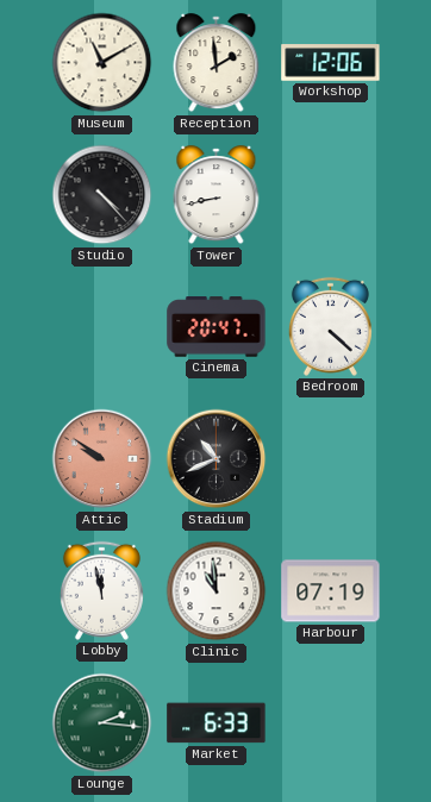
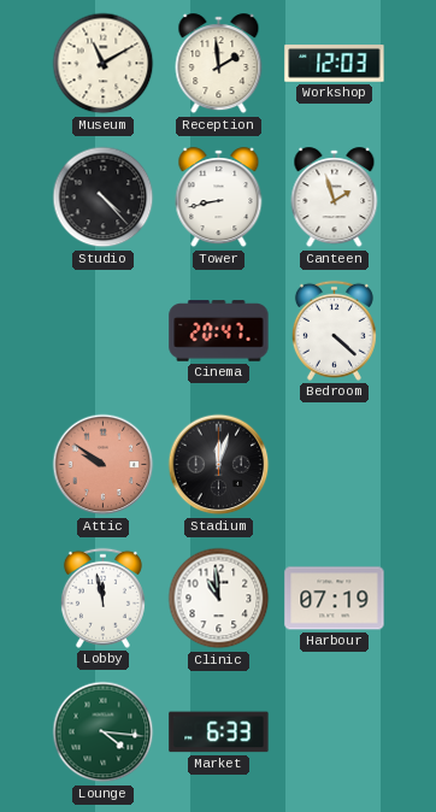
Workshop: 12:06 -> 12:03 (335, 64)
Canteen: none -> 1:57 (335, 198)
Stadium: 10:41 -> 12:03 (219, 465)
Lounge: 2:16 -> 4:16 (104, 732)
